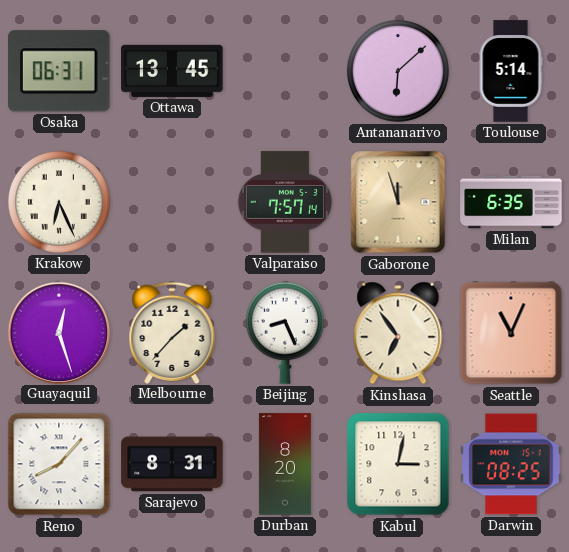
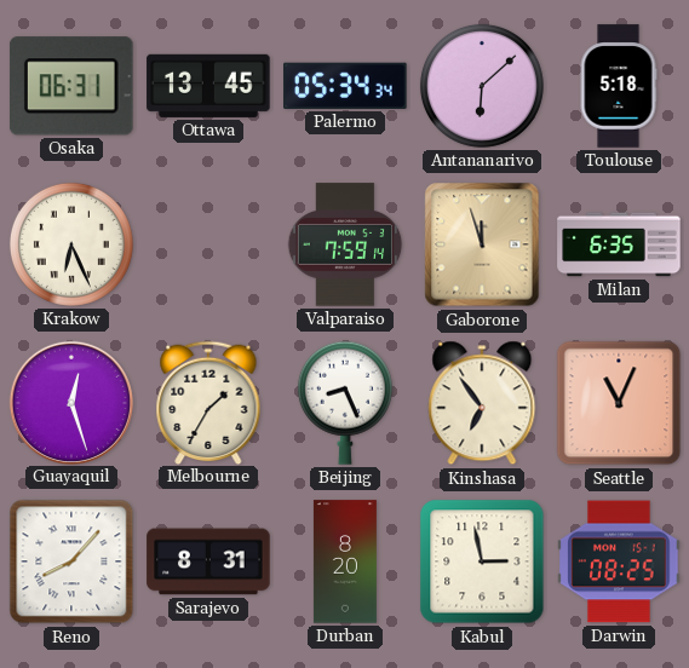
Palermo: none -> 05:34 (345, 86)
Toulouse: 5:14 -> 5:18 (619, 86)
Valparaiso: 7:57 -> 7:59 (345, 244)
Melbourne: 1:37 -> 1:35 (208, 402)
Kabul: 3:02 -> 2:58 (482, 562)
